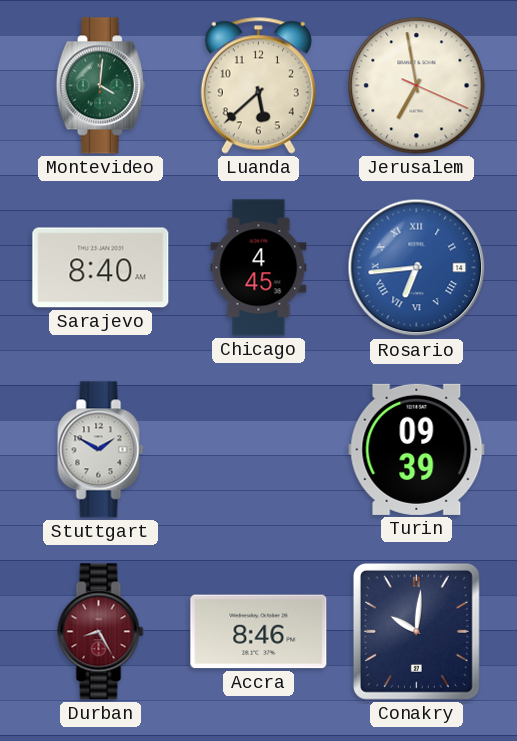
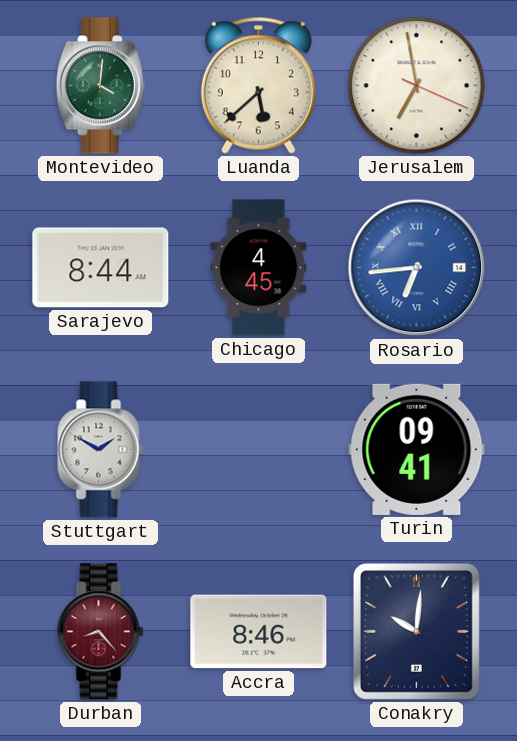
Sarajevo: 8:40 -> 8:44 (101, 268)
Turin: 09:39 -> 09:41 (417, 449)
Durban: 8:25 -> 8:23 (101, 632)
